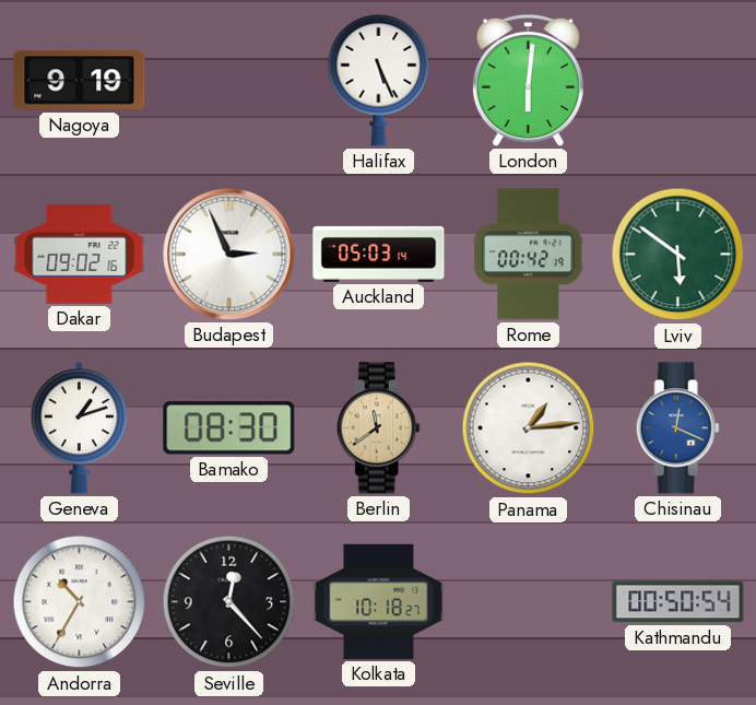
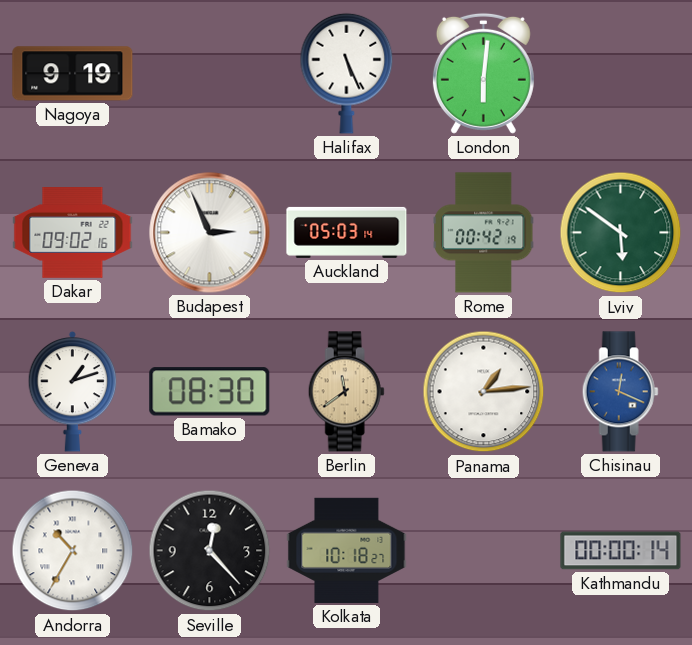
Kathmandu: 00:50 -> 00:00 (621, 551)
